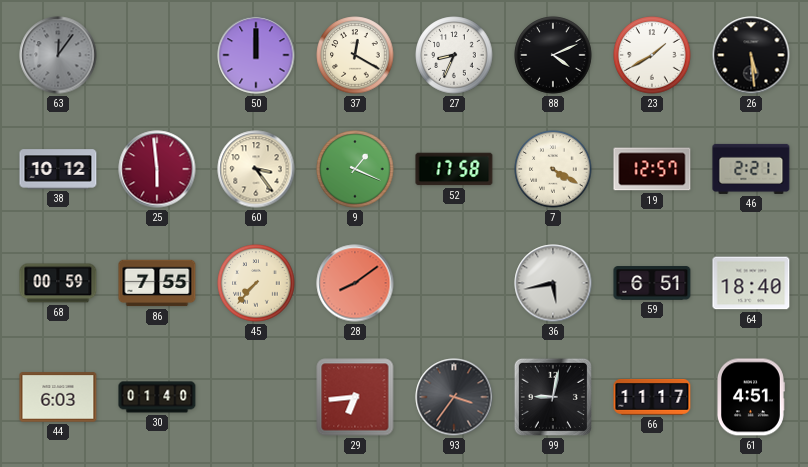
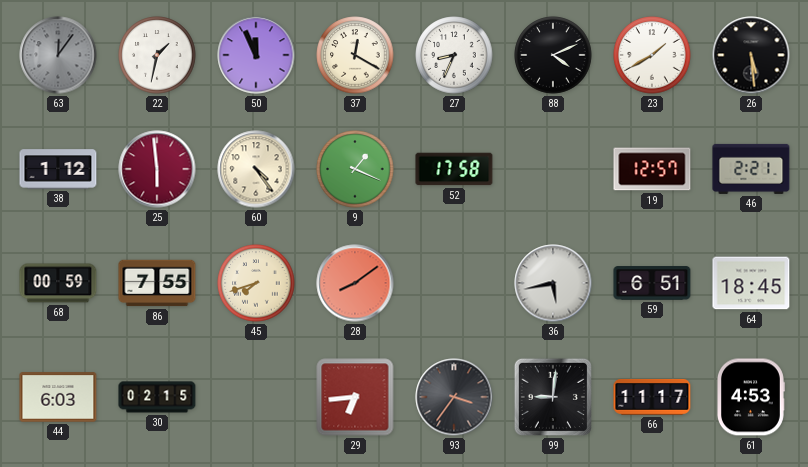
22: none -> 1:32 (157, 55)
50: 12:00 -> 11:56 (256, 55)
38: 10:12 -> 1:12 (58, 169)
60: 3:24 -> 4:24 (256, 169)
7: 4:20 -> none (553, 169)
45: 7:37 -> 7:42 (256, 283)
64: 18:40 -> 18:45 (751, 283)
30: 01:40 -> 02:15 (157, 397)
99: 9:02 -> 9:01 (553, 397)
61: 4:51 -> 4:53 (751, 397)
